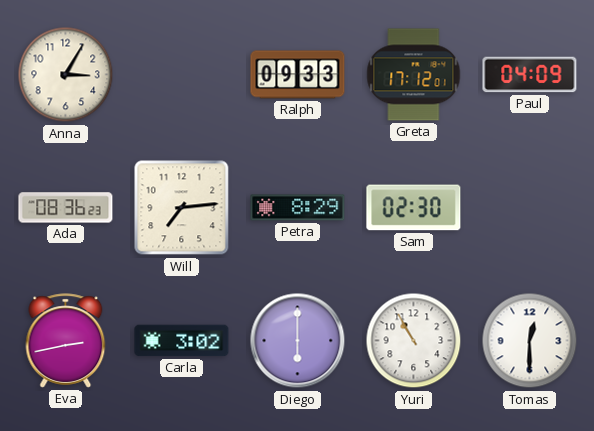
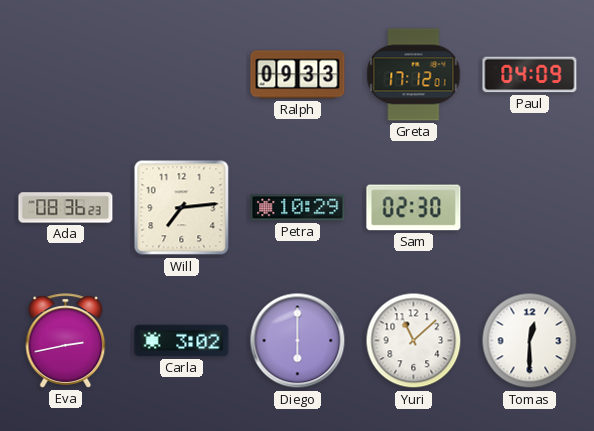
Anna: 3:05 -> none (66, 75)
Petra: 8:29 -> 10:29 (298, 208)
Yuri: 10:55 -> 11:08 (414, 341)
